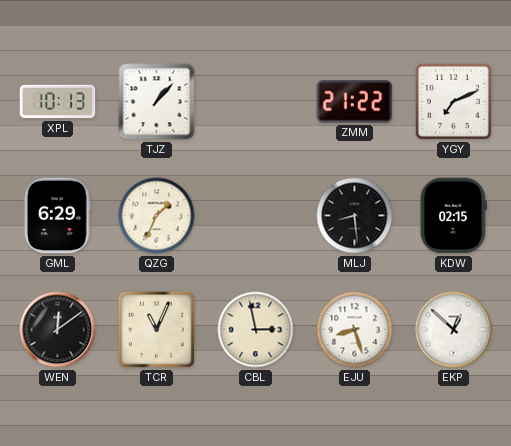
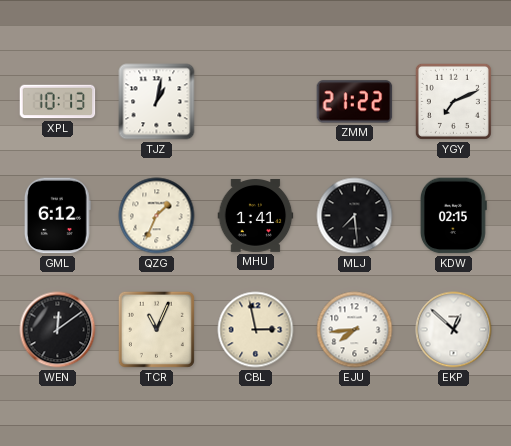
TJZ: 1:07 -> 1:02 (157, 102)
GML: 6:29 -> 6:12 (57, 216)
MHU: none -> 1:41 (256, 216)
MLJ: 8:29 -> 7:29 (355, 216)
EJU: 8:27 -> 7:44 (355, 330)
